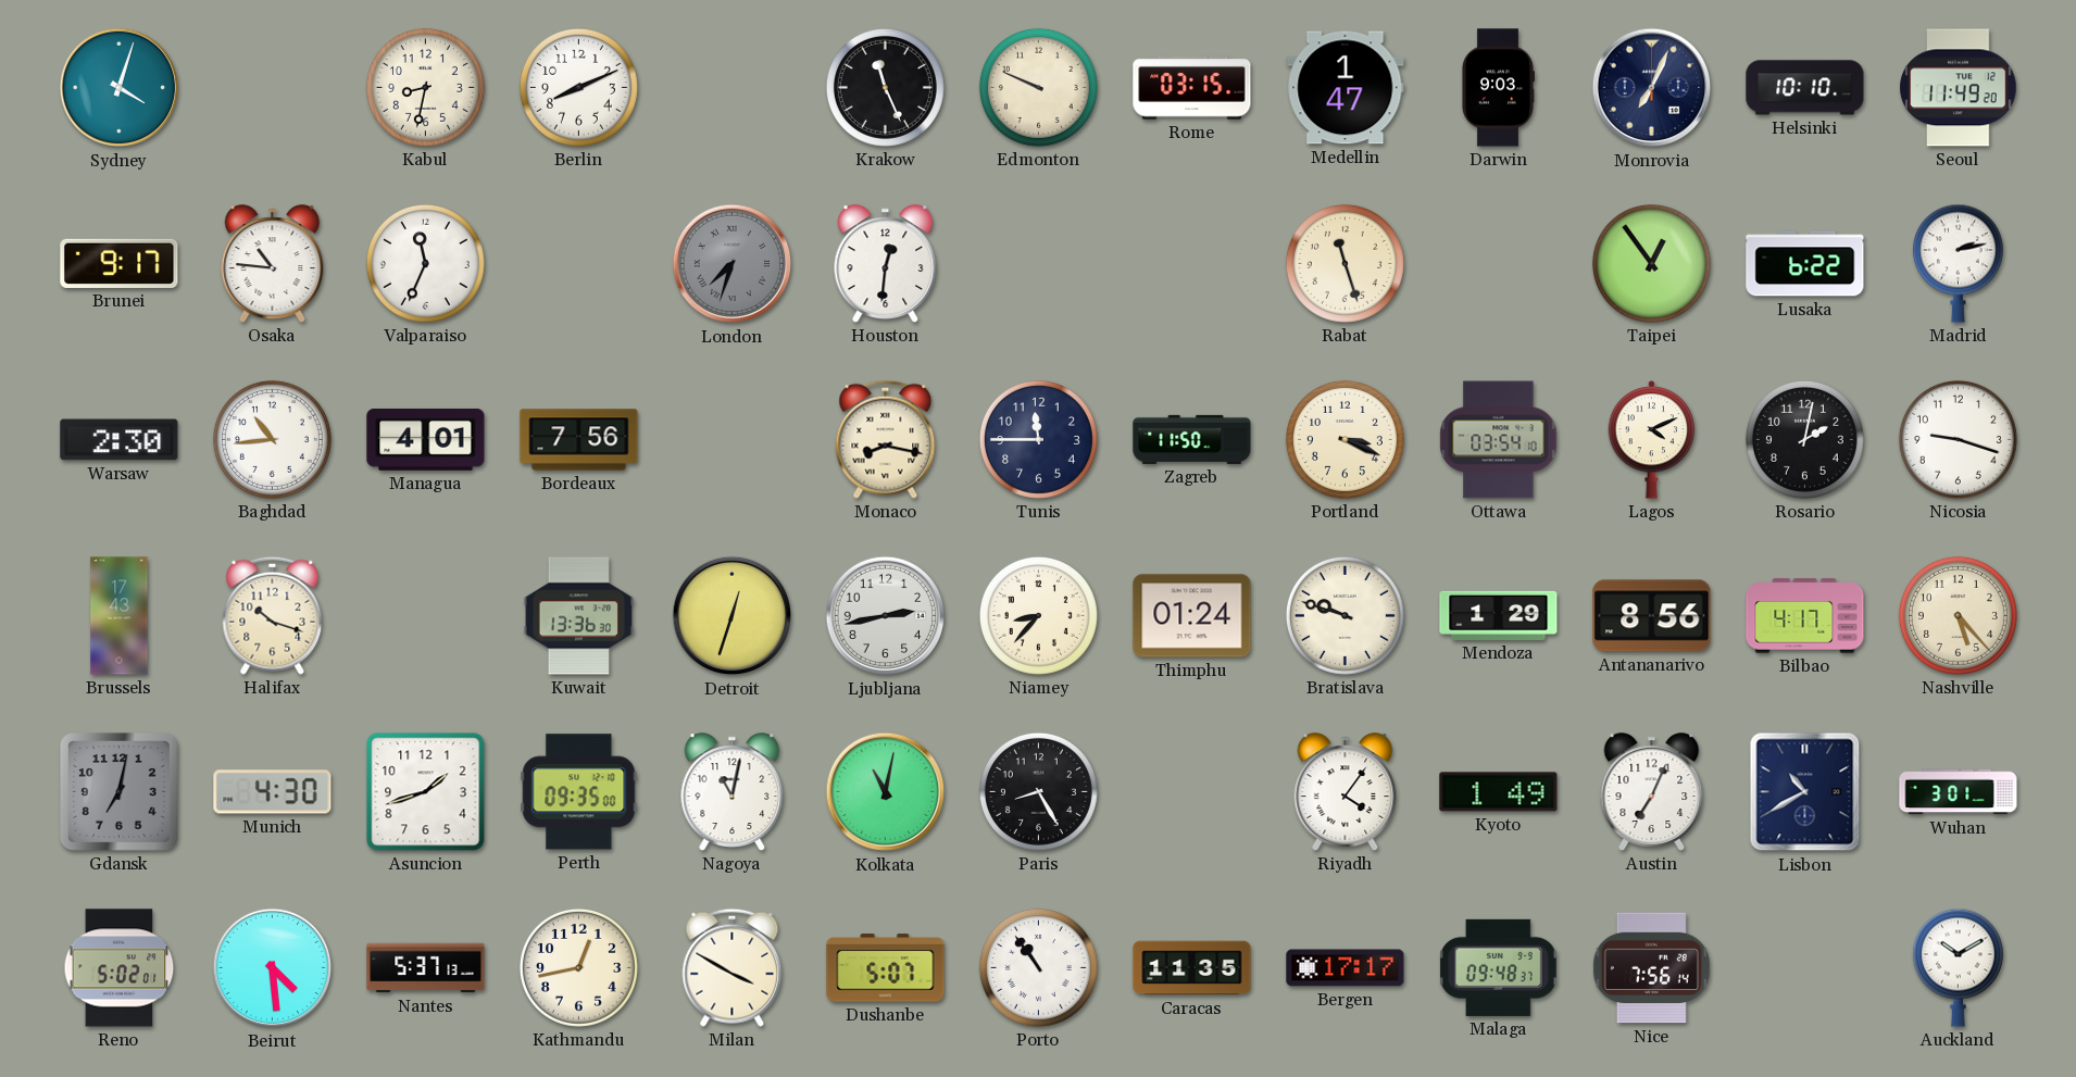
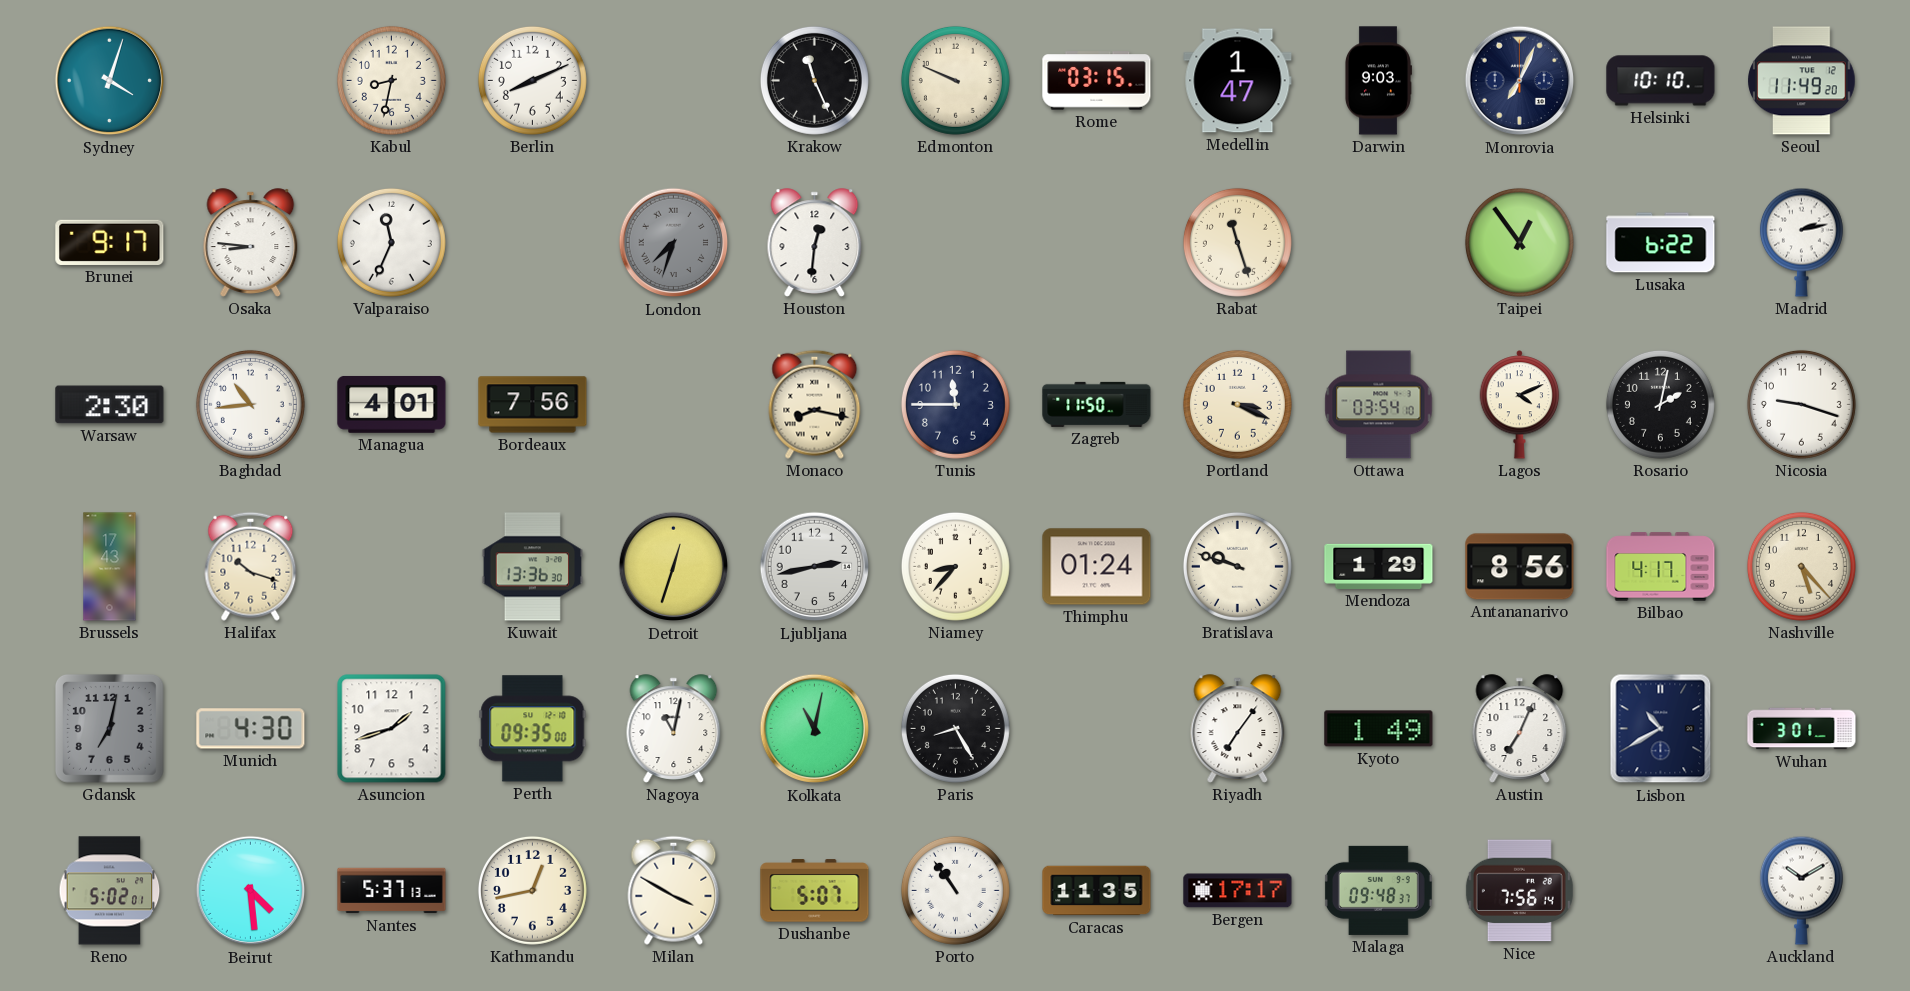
Osaka: 10:46 -> 8:46 (251, 243)
Riyadh: 4:06 -> 7:06 (1238, 729)
